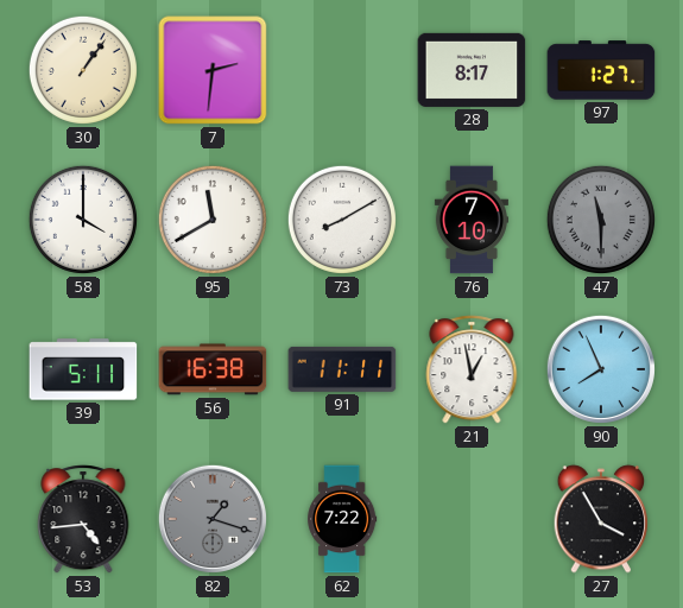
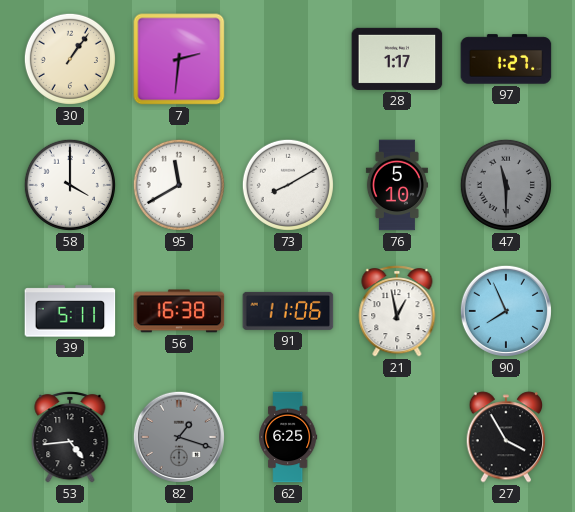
28: 8:17 -> 1:17 (397, 59)
76: 7:10 -> 5:10 (397, 185)
91: 11:11 -> 11:06 (288, 311)
62: 7:22 -> 6:25 (288, 437)
